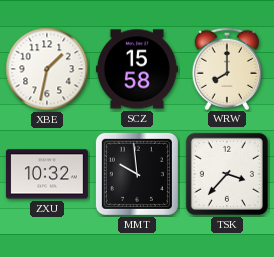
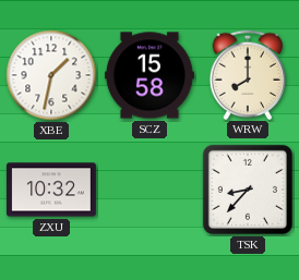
MMT: 9:59 -> none (137, 174)
TSK: 3:37 -> 8:37 (248, 190)
